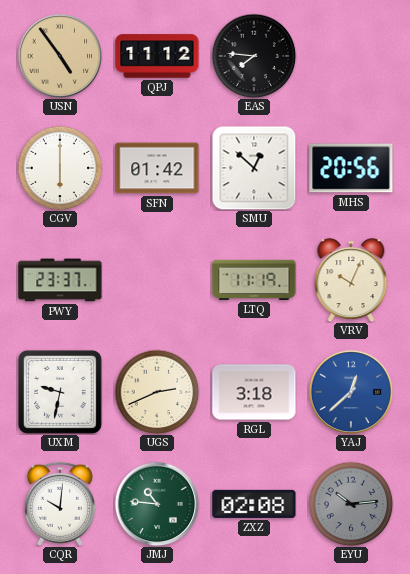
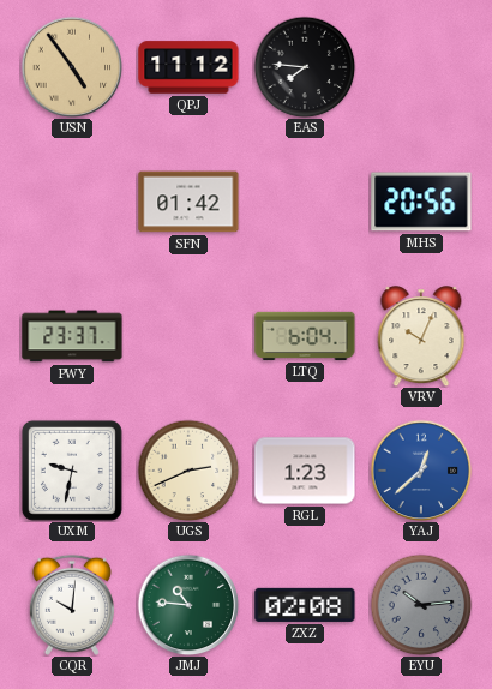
CGV: 6:00 -> none (60, 168)
SMU: 12:52 -> none (254, 168)
LTQ: 11:19 -> 6:04 (305, 336)
RGL: 3:18 -> 1:23 (305, 471)
